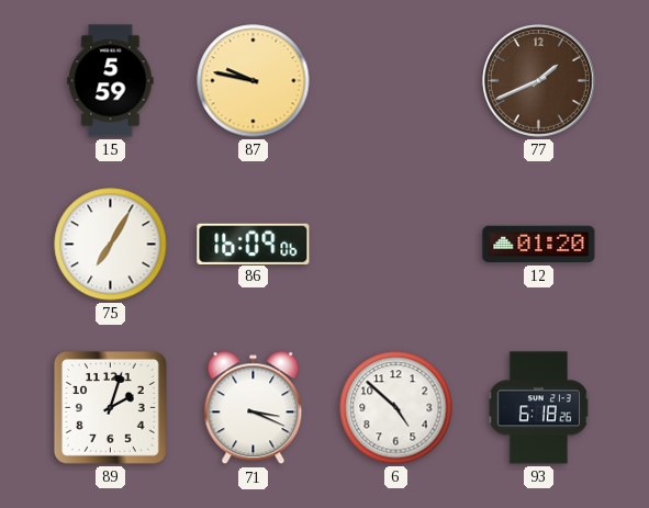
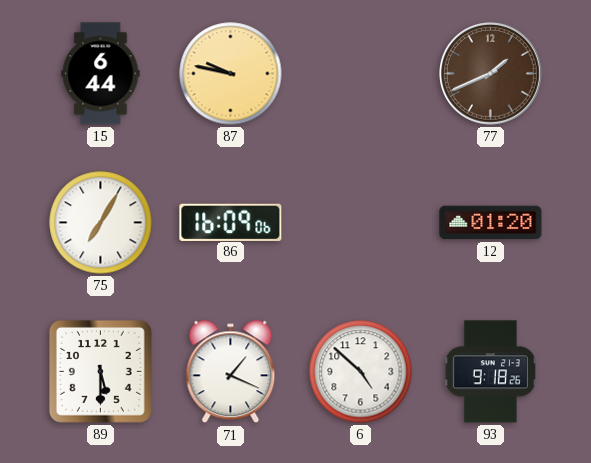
15: 5:59 -> 6:44 (101, 74)
89: 2:03 -> 5:30 (100, 371)
71: 3:19 -> 1:19 (231, 372)
93: 6:18 -> 9:18 (490, 372)
